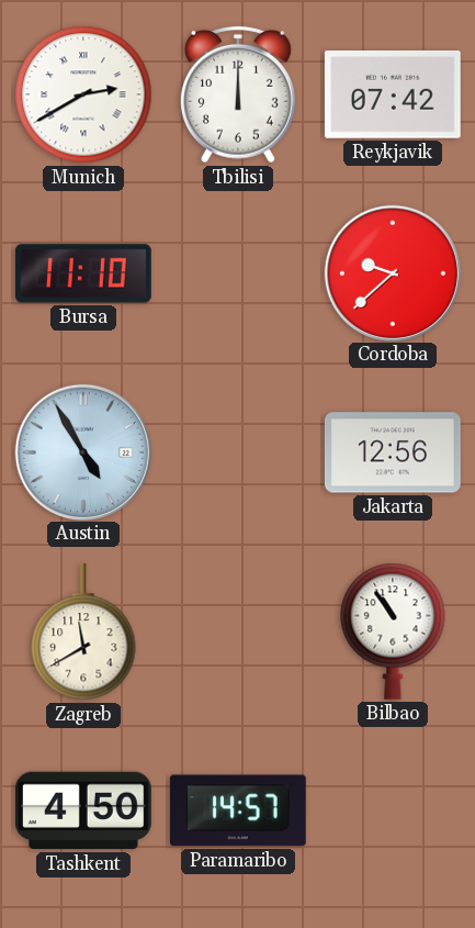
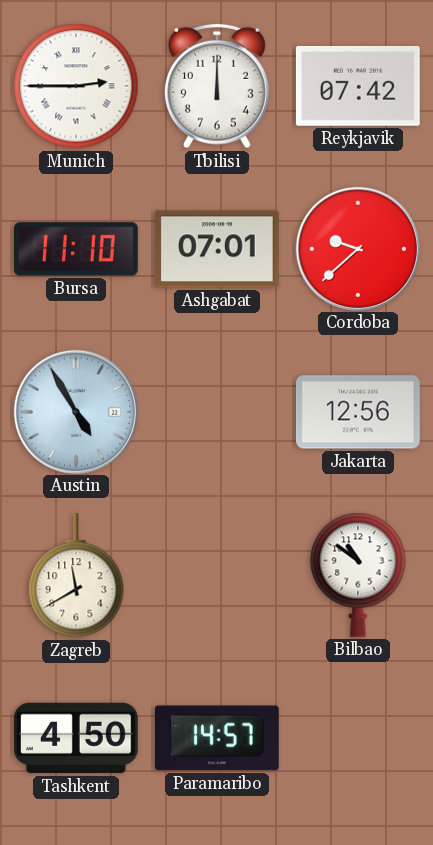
Munich: 2:40 -> 2:45 (76, 86)
Ashgabat: none -> 07:01 (217, 249)
Bilbao: 10:54 -> 10:51 (358, 575)
